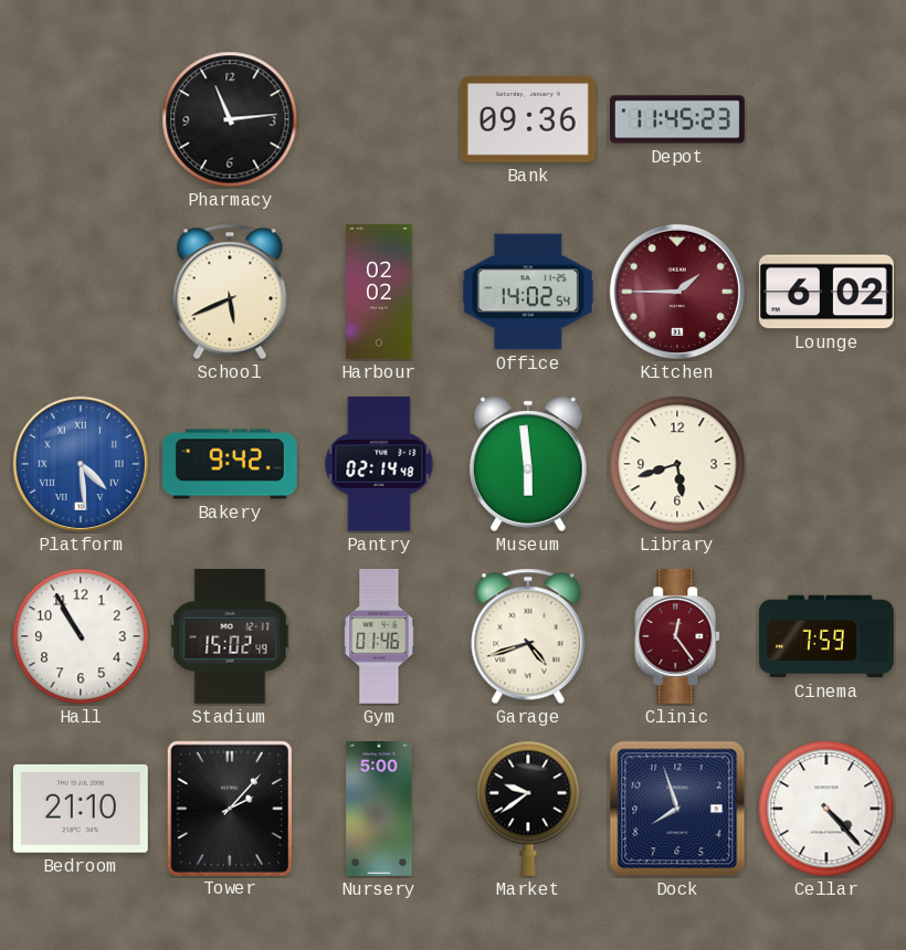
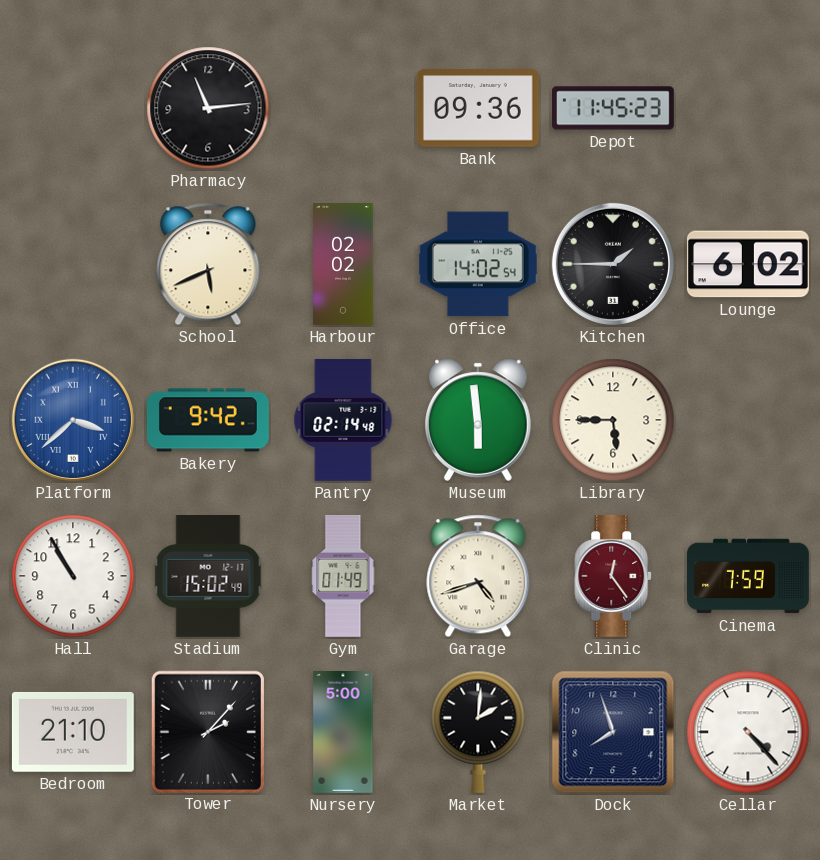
Kitchen dial: burgundy -> black (613, 264)
Platform: 4:29 -> 3:38 (73, 420)
Library: 5:42 -> 5:45 (613, 420)
Gym: 01:46 -> 01:49 (343, 577)
Market: 9:39 -> 2:01 (478, 732)
